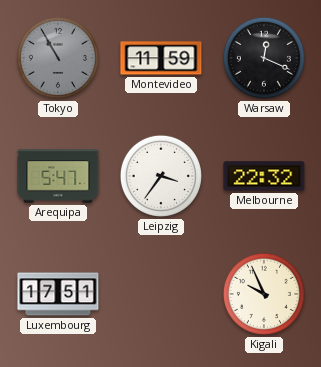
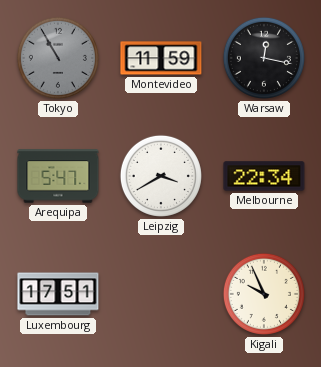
Warsaw: 12:19 -> 12:17 (264, 58)
Leipzig: 3:36 -> 3:40 (161, 176)
Melbourne: 22:32 -> 22:34 (264, 176)
